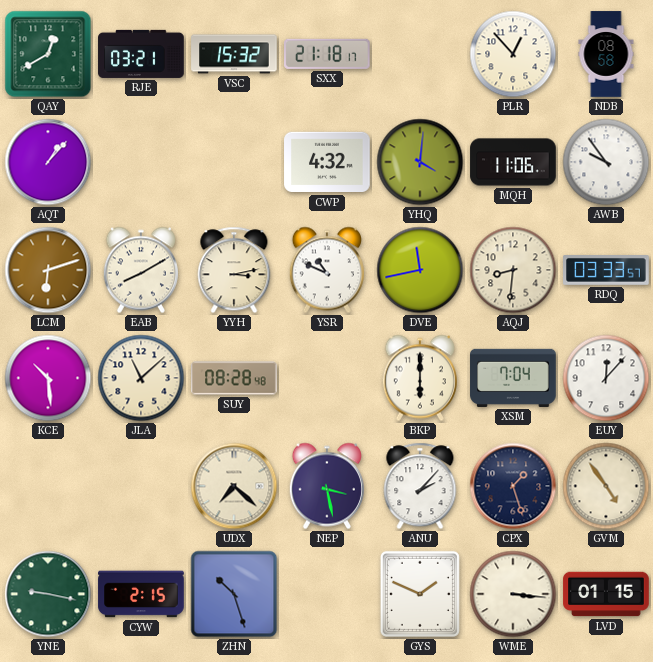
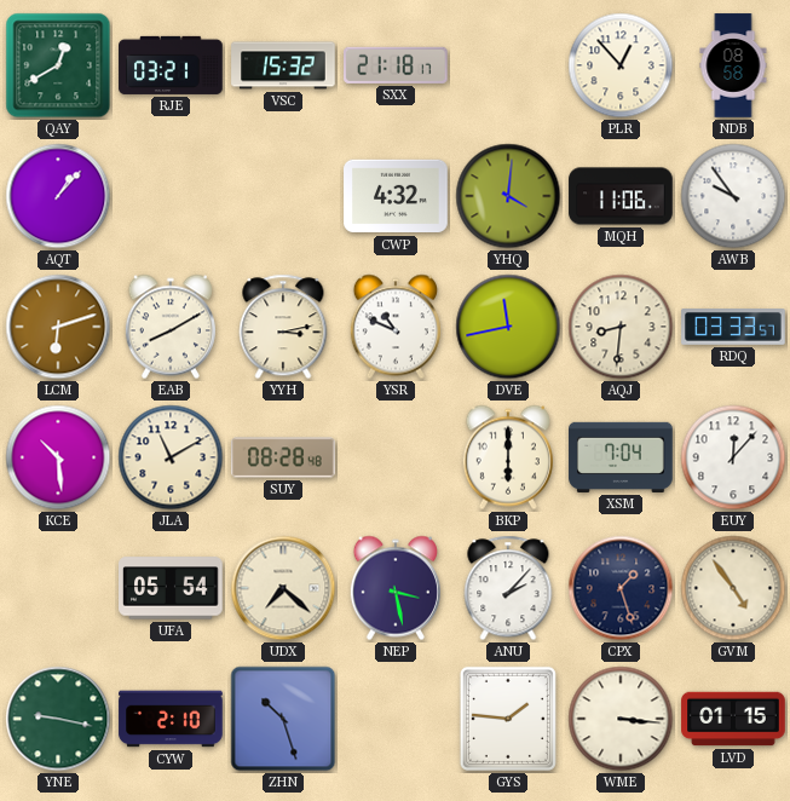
JLA: 11:08 -> 11:10 (171, 457)
UFA: none -> 05:54 (171, 588)
CYW: 2:15 -> 2:10 (171, 719)
GYS: 1:49 -> 1:46 (508, 719)
